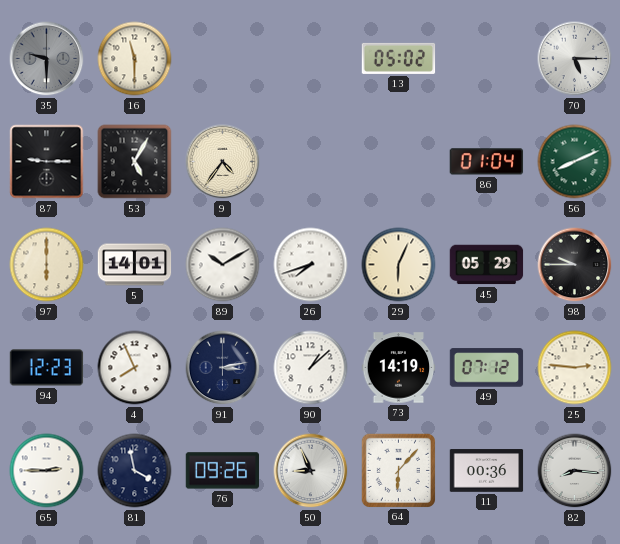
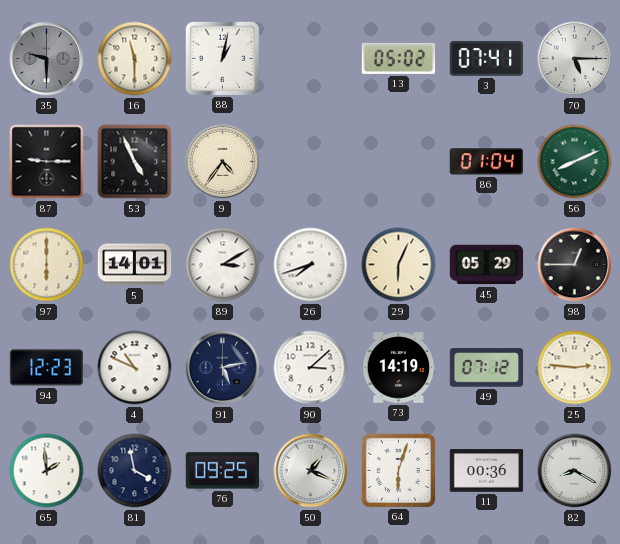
88: none -> 1:02 (222, 58)
3: none -> 07:41 (487, 59)
53: 5:05 -> 4:56 (135, 162)
89: 10:10 -> 3:10 (223, 265)
98: 9:45 -> 12:45 (575, 265)
4: 7:56 -> 10:49 (135, 368)
91: 3:13 -> 5:13 (223, 368)
90: 1:08 -> 3:08 (311, 368)
65: 2:45 -> 1:59 (47, 471)
76: 09:26 -> 09:25 (223, 471)
50: 8:56 -> 1:19 (311, 471)
64: 6:07 -> 6:03 (398, 470)
82: 8:16 -> 8:20 (575, 471)
